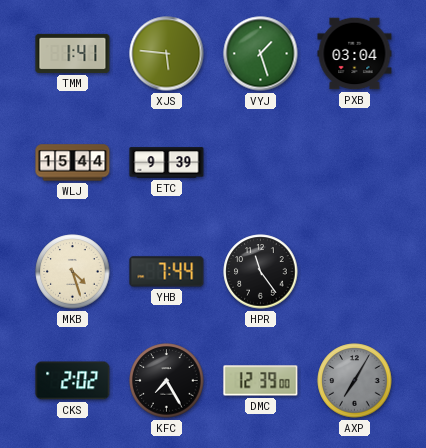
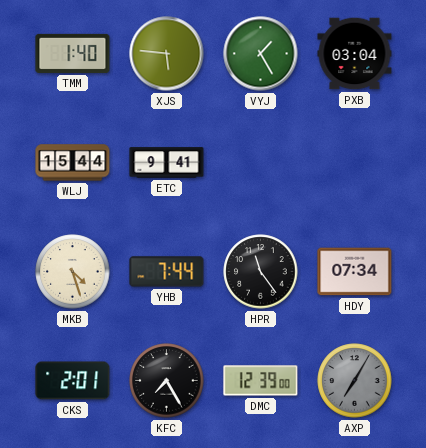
TMM: 1:41 -> 1:40 (73, 53)
VYJ: 1:27 -> 1:25 (261, 54)
ETC: 9:39 -> 9:41 (167, 163)
HDY: none -> 07:34 (355, 272)
CKS: 2:02 -> 2:01 (73, 381)
